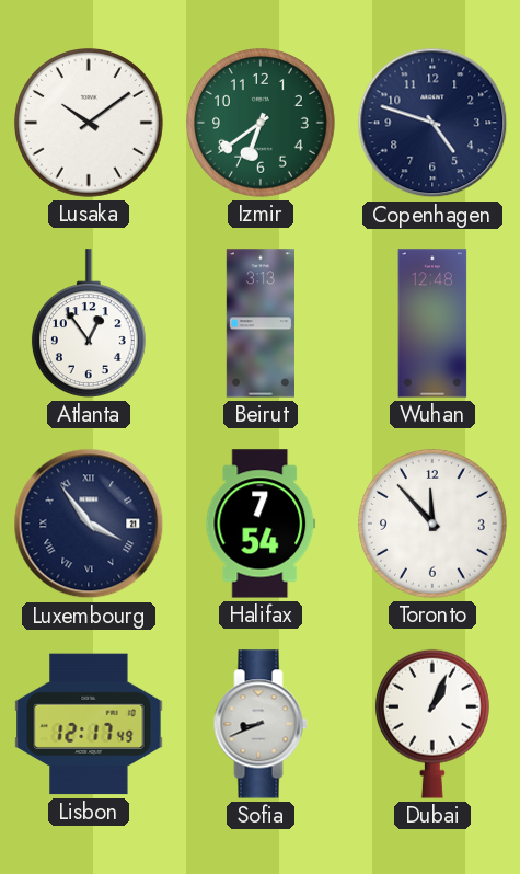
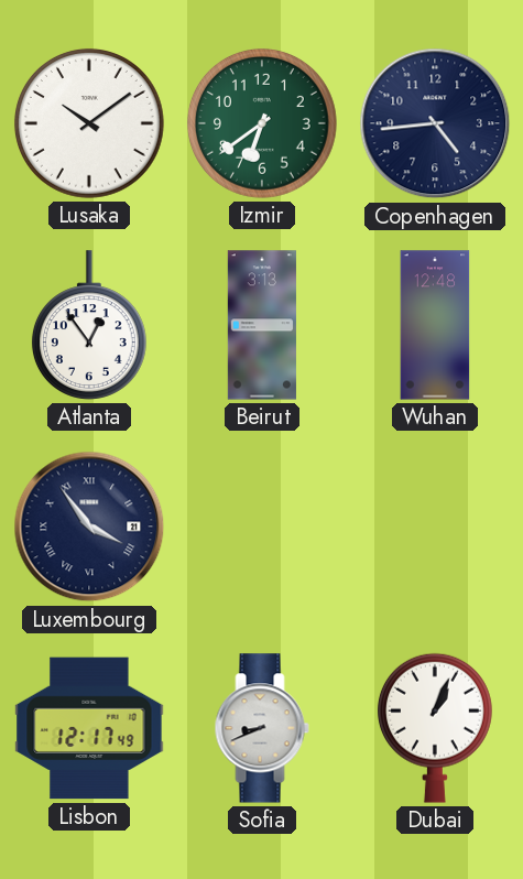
Copenhagen: 4:48 -> 4:44 (435, 123)
Halifax: 7:54 -> none (261, 524)
Toronto: 11:53 -> none (432, 524)
